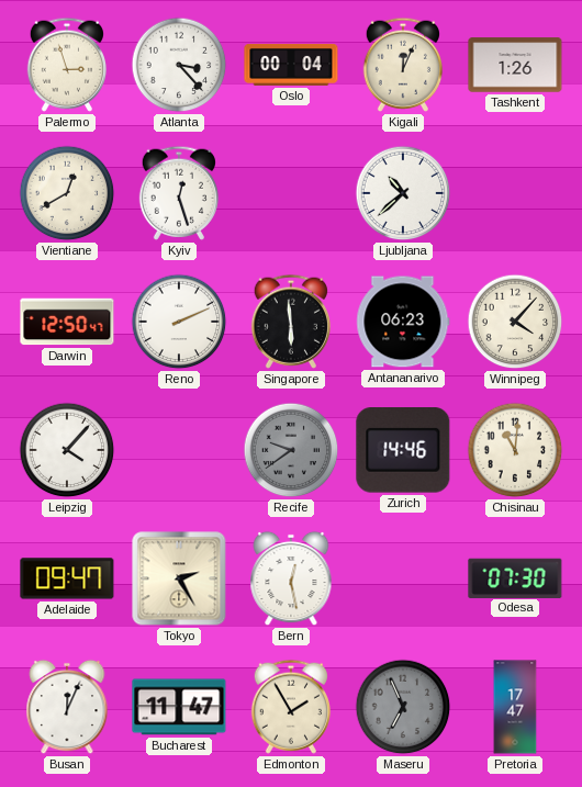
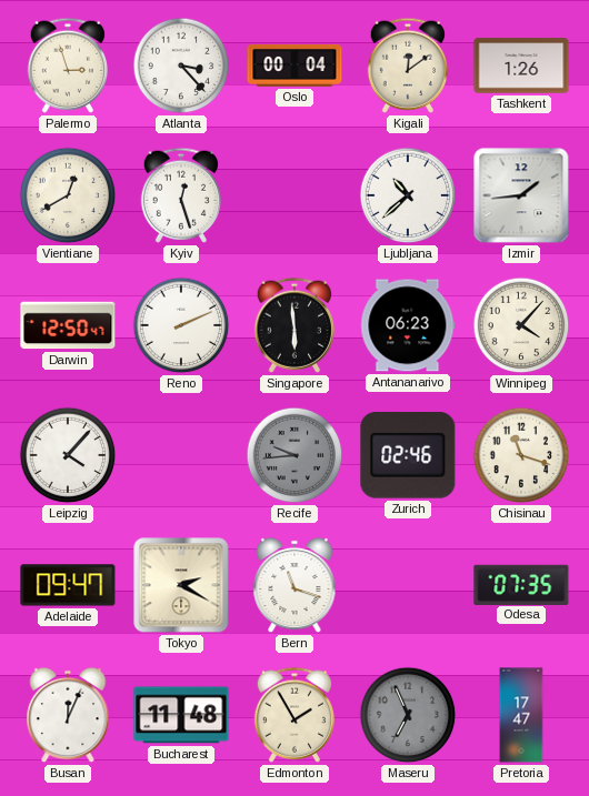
Kigali: 12:04 -> 12:09 (407, 66)
Izmir: none -> 1:44 (521, 195)
Recife: 9:39 -> 9:44 (294, 455)
Zurich: 14:46 -> 02:46 (408, 456)
Chisinau: 11:01 -> 11:18 (521, 455)
Tokyo: 2:25 -> 2:20 (181, 585)
Bern: 12:28 -> 11:18 (294, 585)
Odesa: 07:30 -> 07:35 (521, 584)
Bucharest: 11:47 -> 11:48 (181, 715)
